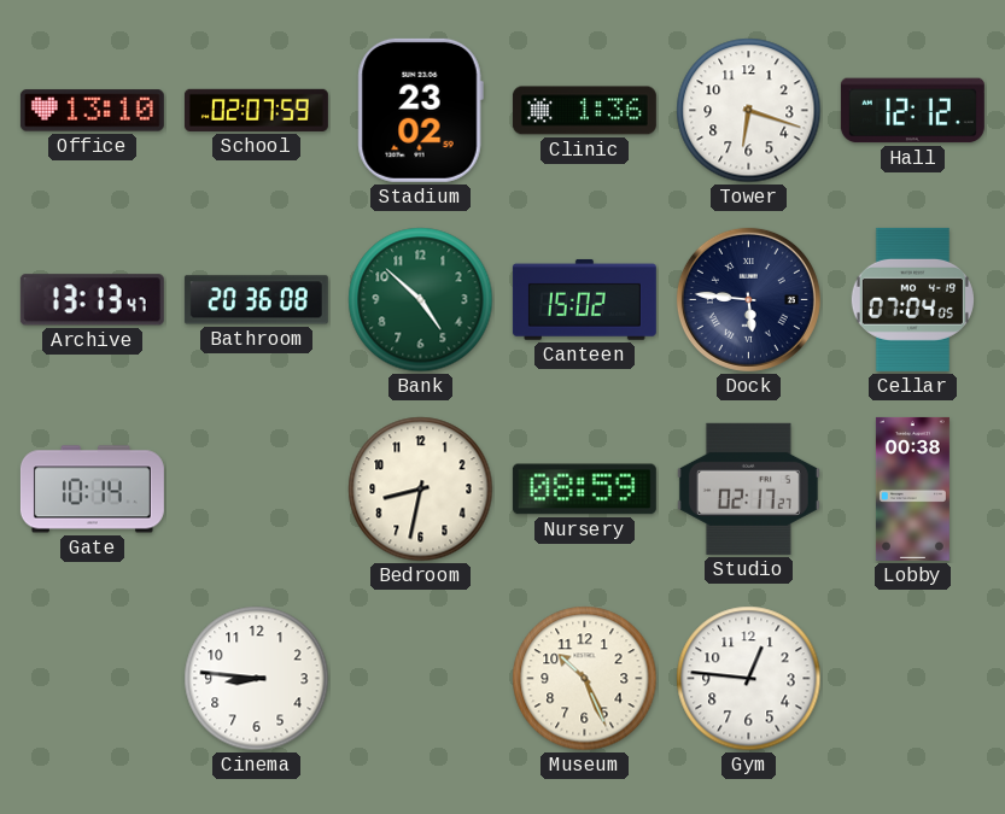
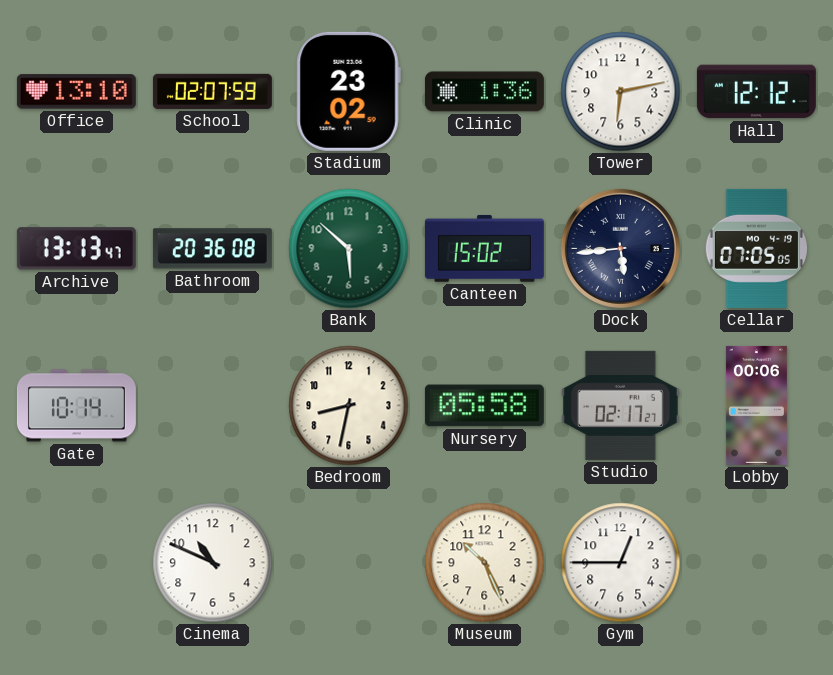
Tower: 6:18 -> 6:13 (621, 92)
Bank: 4:52 -> 5:52 (349, 249)
Dock: 5:46 -> 5:44 (620, 248)
Cellar: 07:04 -> 07:05 (756, 248)
Nursery: 08:59 -> 05:58 (484, 406)
Lobby: 00:38 -> 00:06 (756, 405)
Cinema: 8:46 -> 10:49 (213, 563)
Gym: 12:46 -> 12:45 (621, 563)
